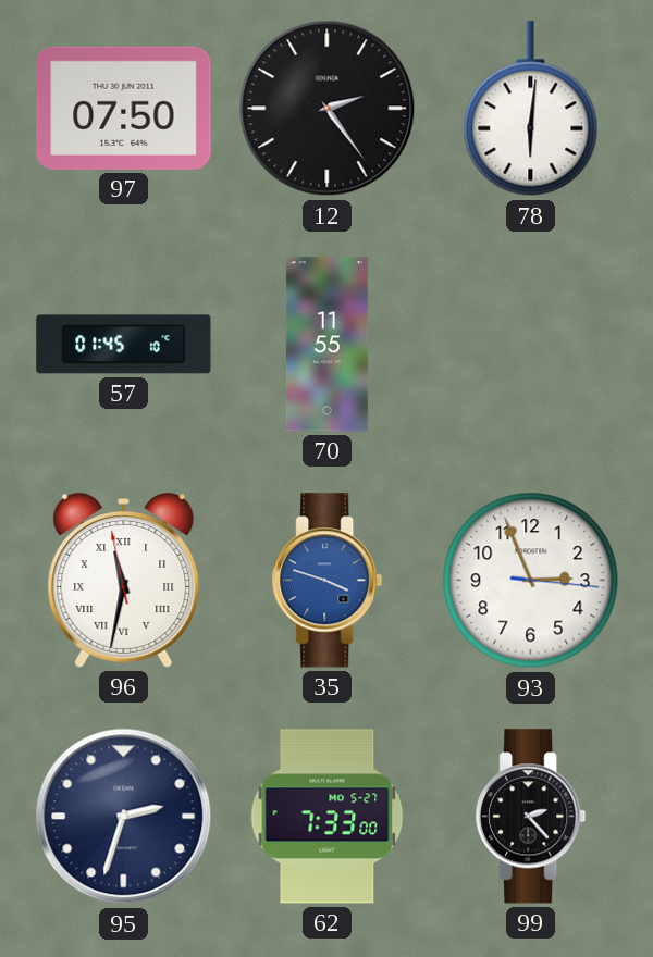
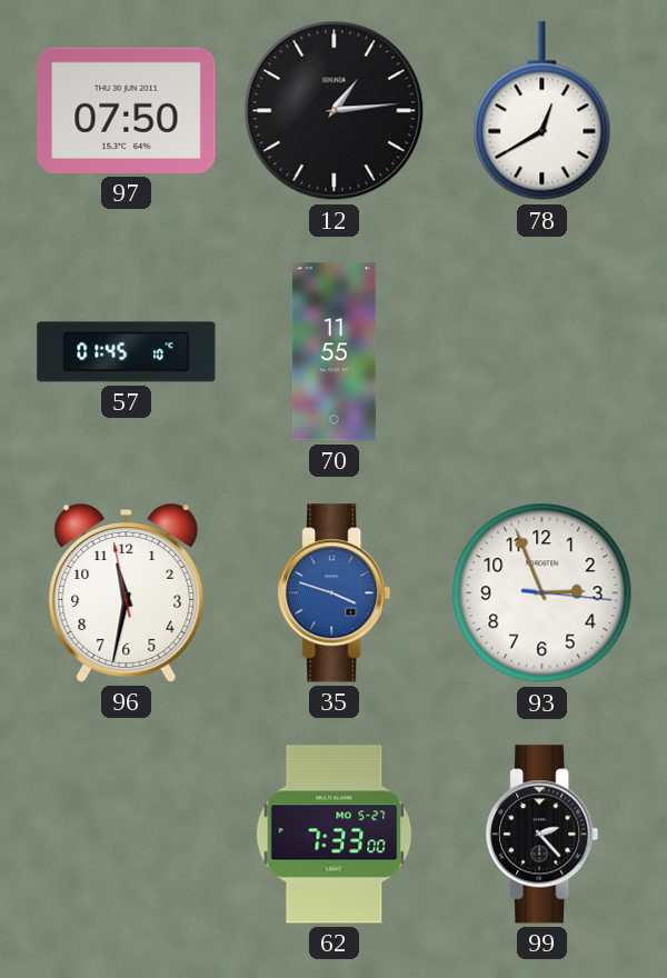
12: 2:24 -> 1:14 (335, 111)
78: 6:01 -> 12:40 (542, 111)
96 numerals: Roman -> Arabic (127, 593)
95: 2:33 -> none (124, 817)
